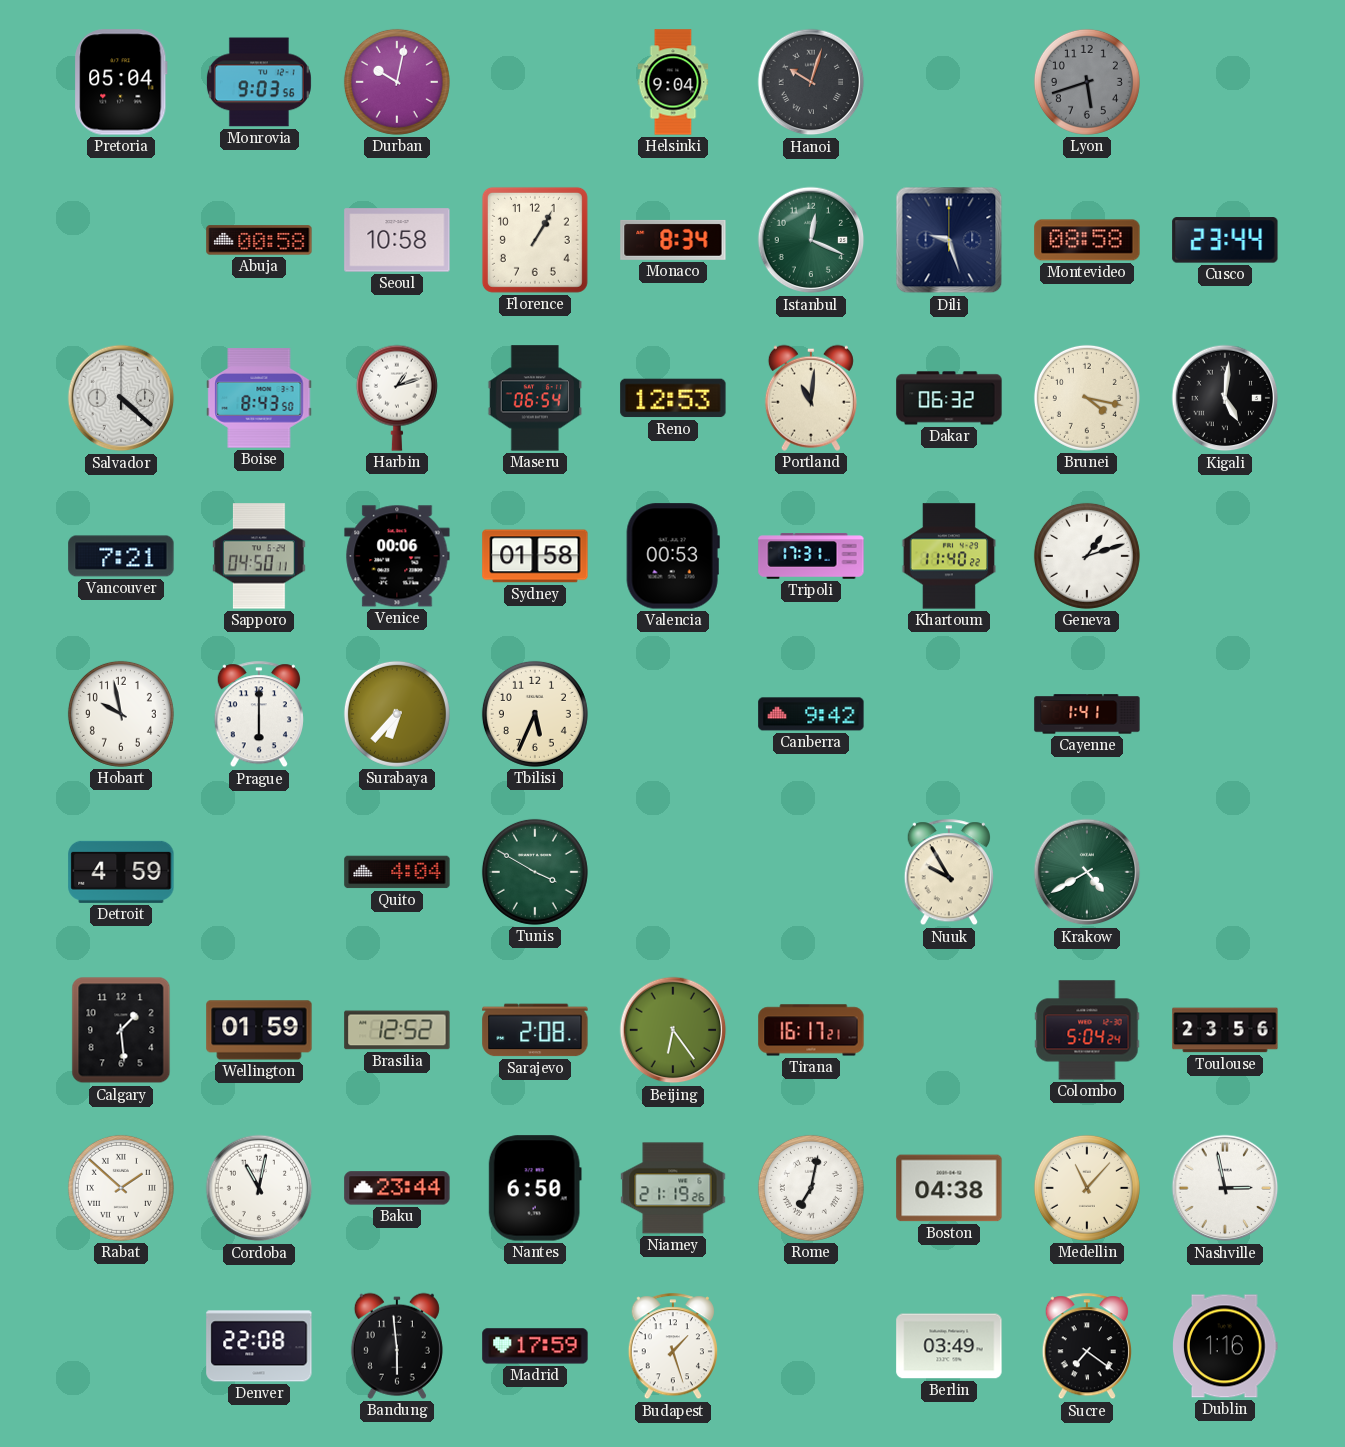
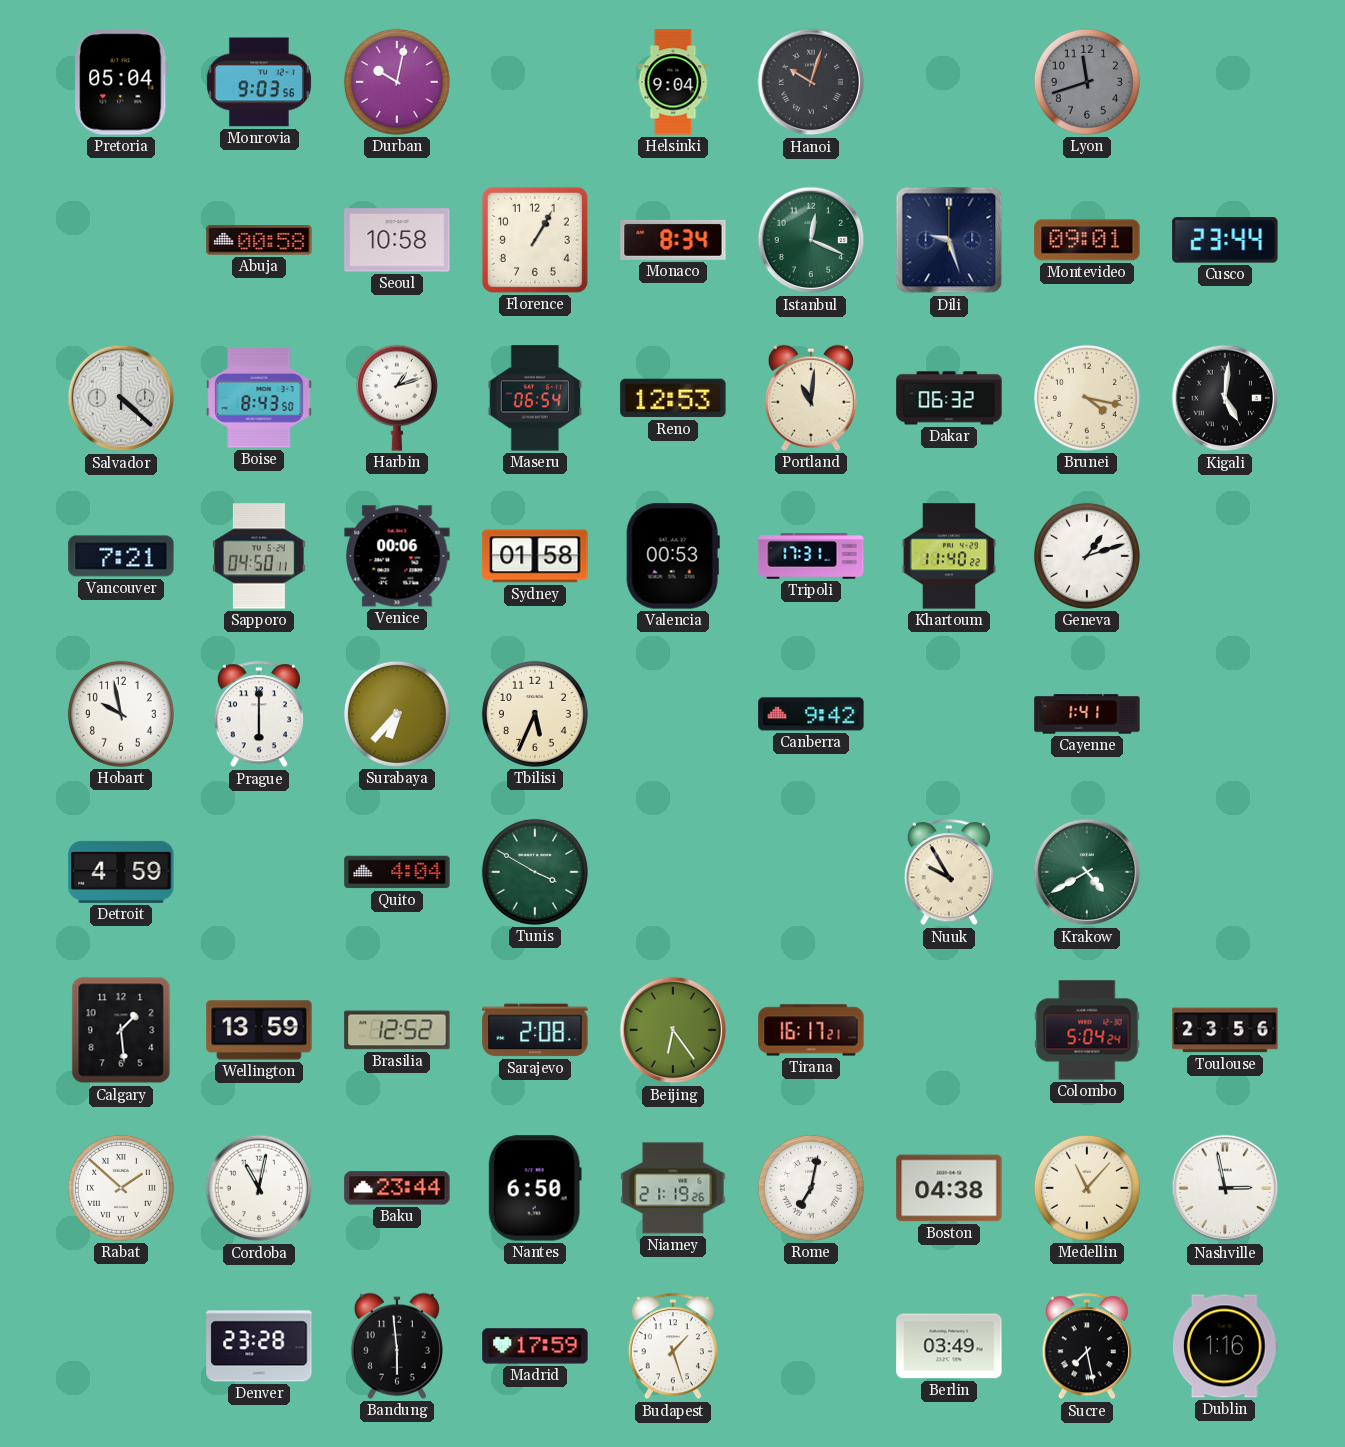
Lyon: 5:42 -> 11:42 (1087, 82)
Montevideo: 08:58 -> 09:01 (1087, 240)
Wellington: 01:59 -> 13:59 (259, 1030)
Denver: 22:08 -> 23:28 (259, 1346)
Sucre: 7:21 -> 7:28 (1087, 1347)
